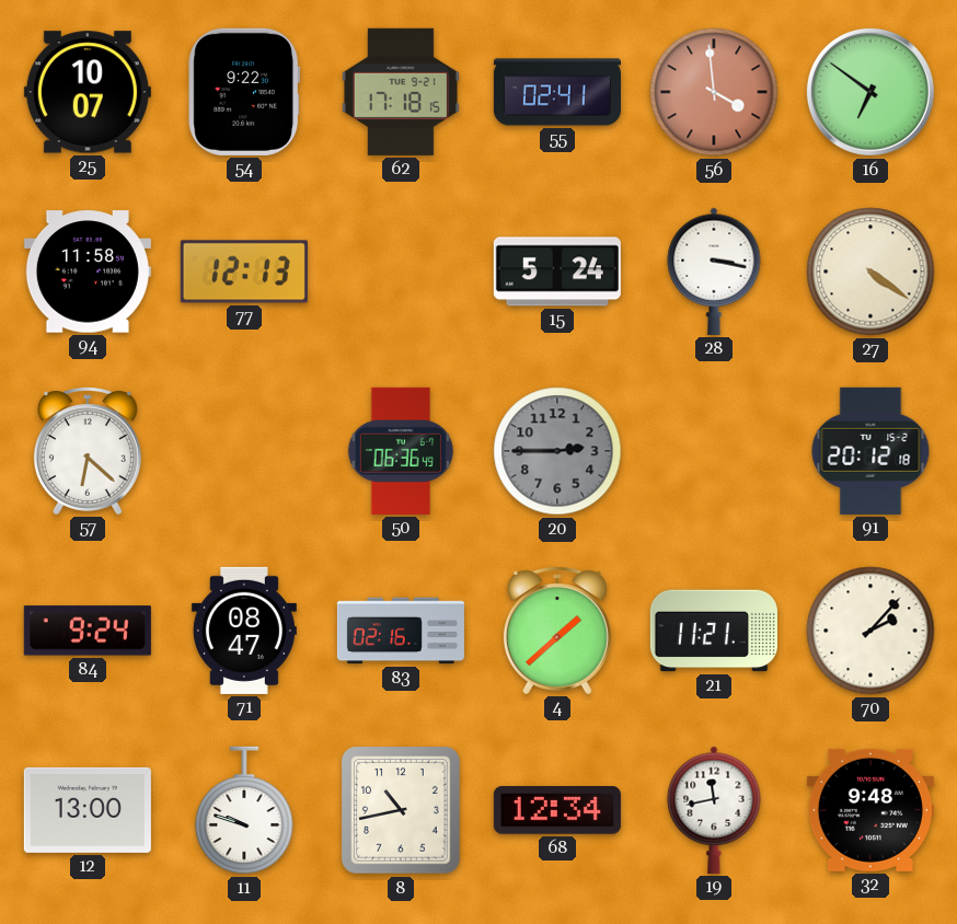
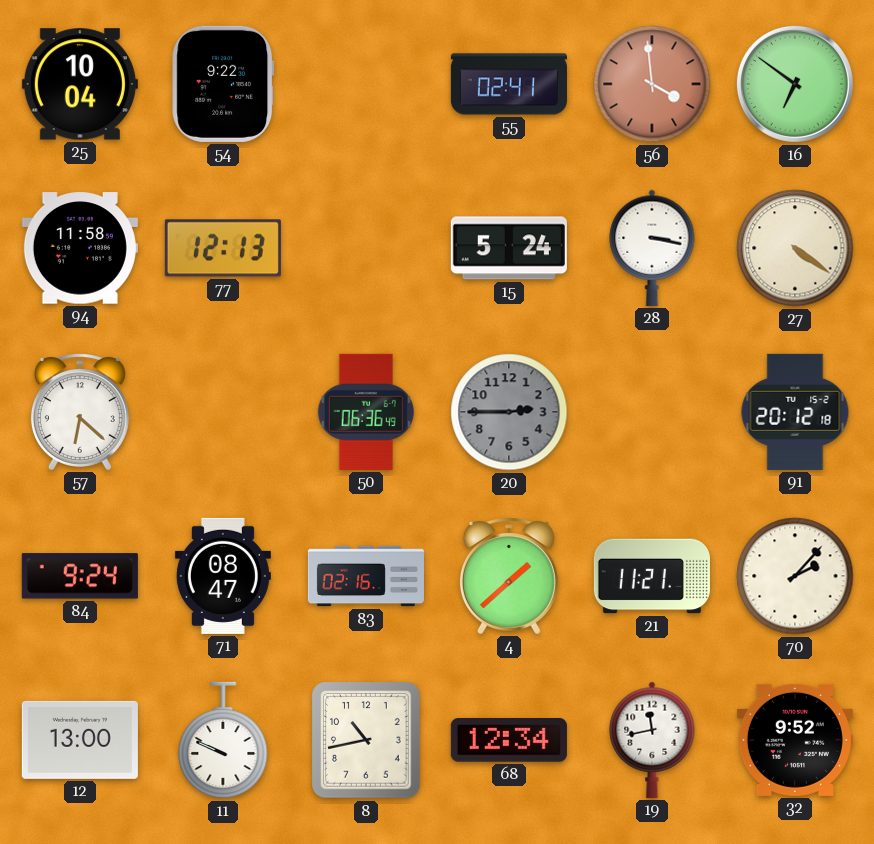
25: 10:07 -> 10:04 (80, 84)
62: 17:18 -> none (401, 92)
11: 9:48 -> 9:49 (223, 740)
32: 9:48 -> 9:52 (795, 740)
